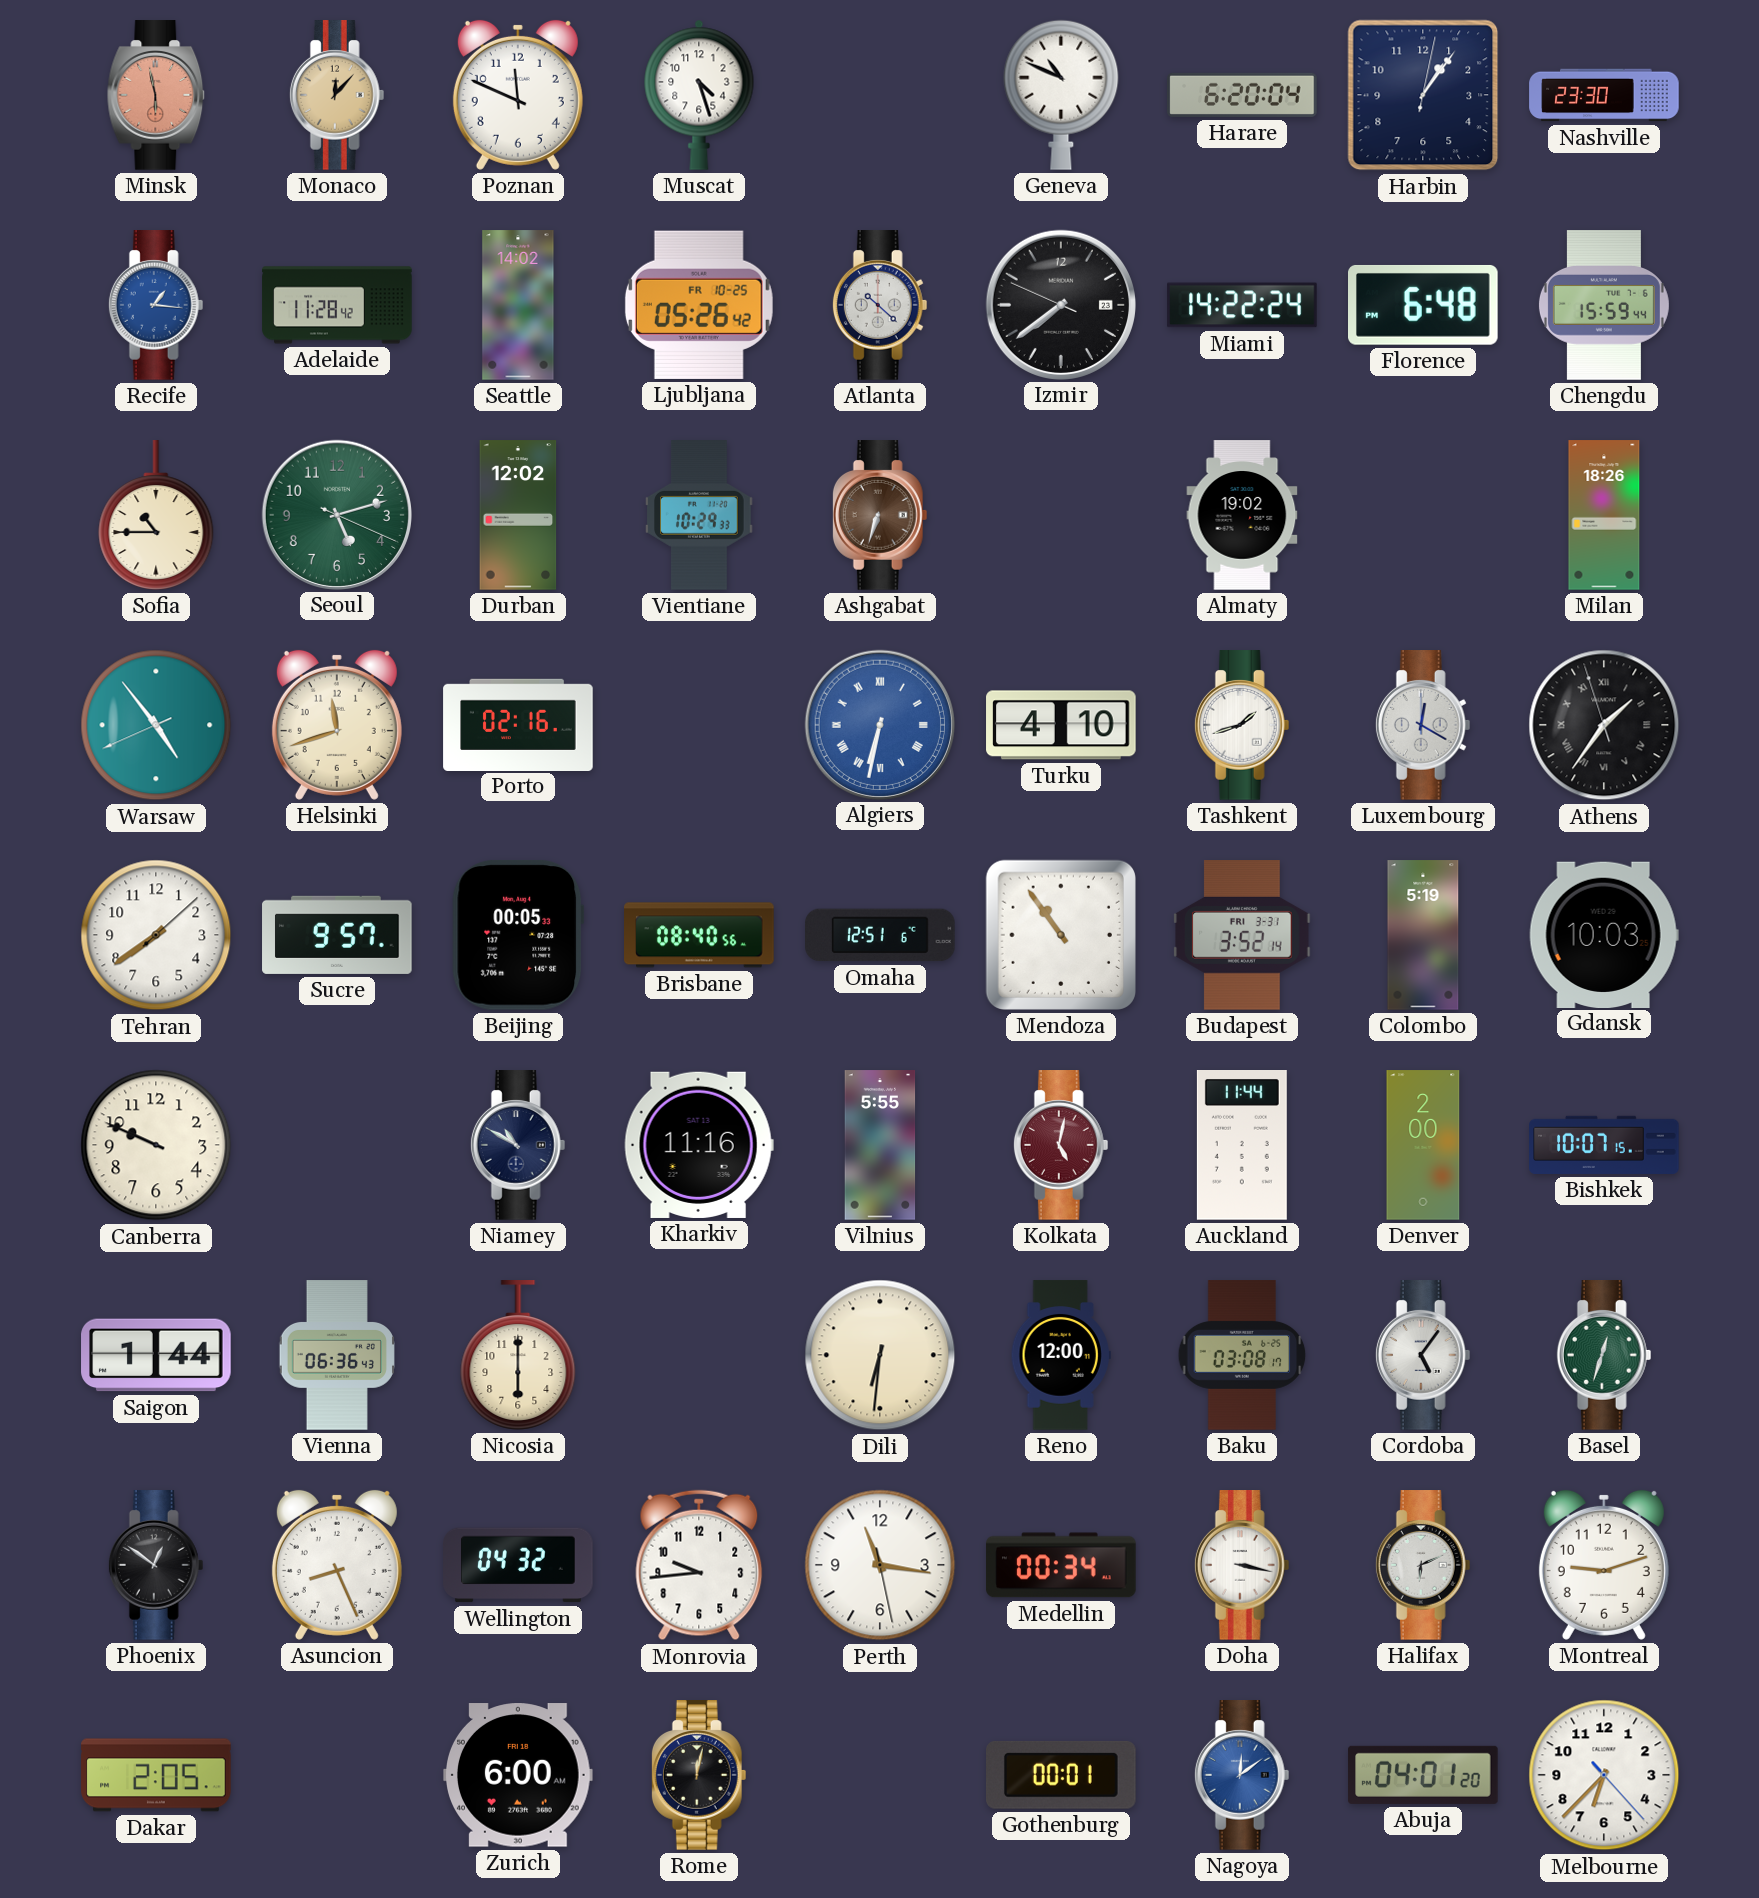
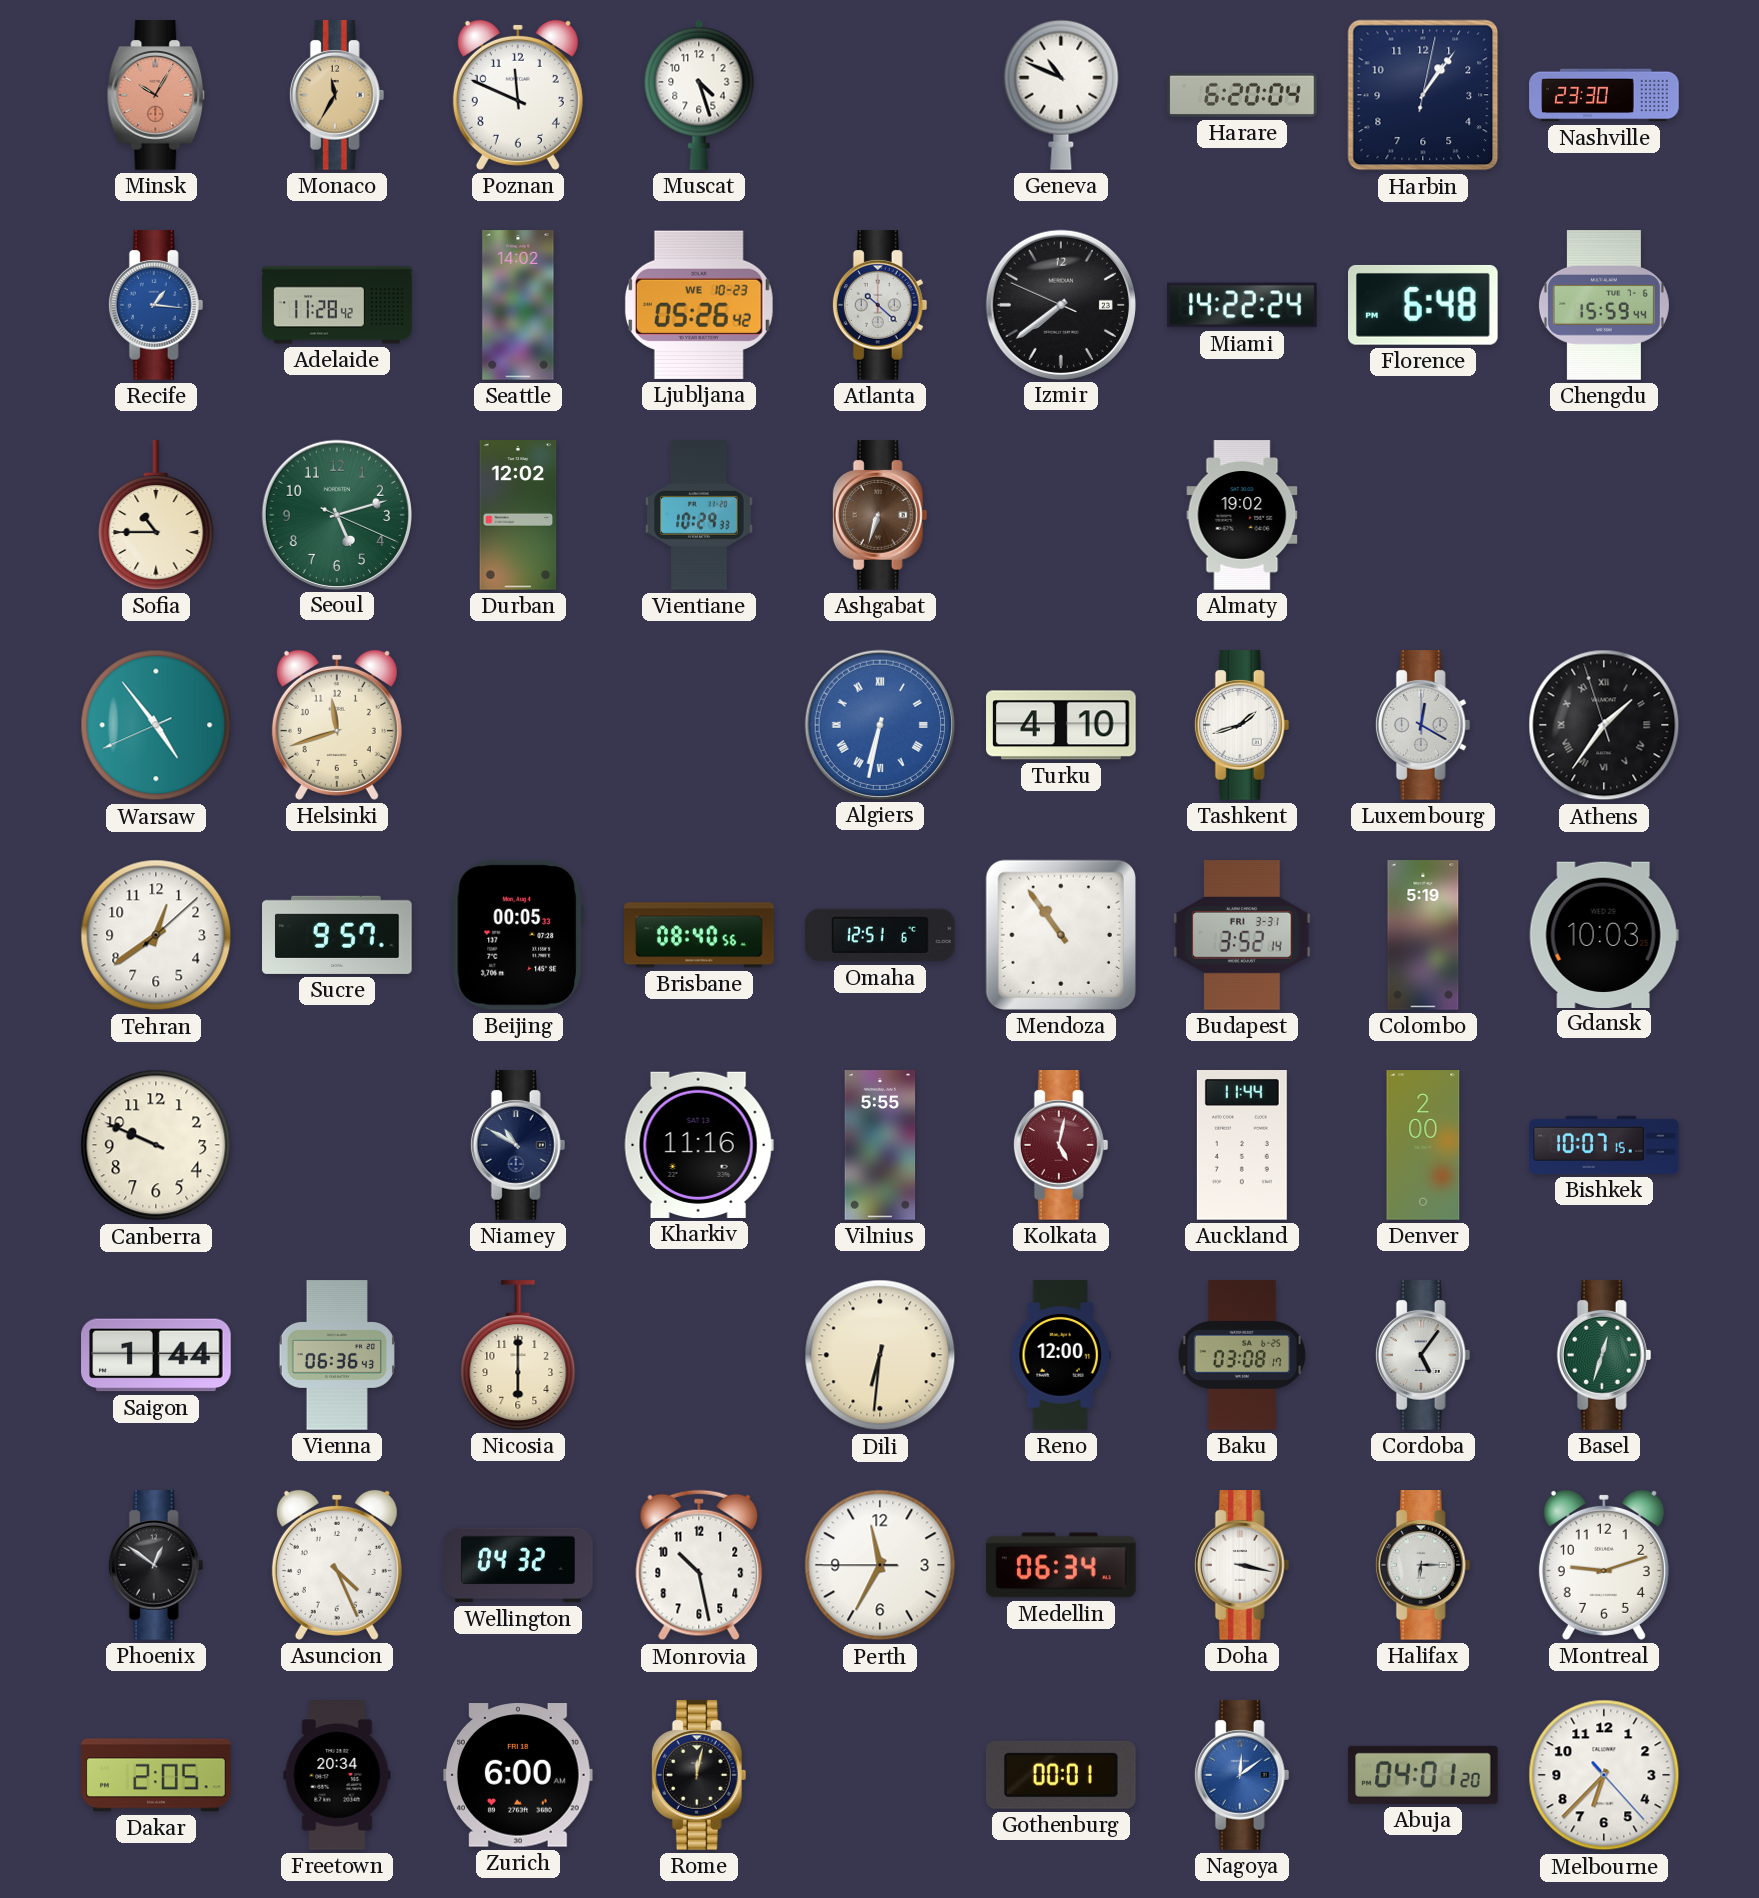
Minsk: 5:58 -> 10:05 (156, 95)
Monaco: 12:07 -> 11:35 (337, 95)
Ljubljana date: FR 10-25 -> WE 10-23 (699, 305)
Milan: 18:26 -> none (1604, 515)
Porto: 02:16 -> none (518, 724)
Tehran: 7:39 -> 12:39 (156, 935)
Asuncion: 8:26 -> 4:26 (337, 1565)
Monrovia: 9:44 -> 10:28 (699, 1565)
Perth: 11:16 -> 11:34 (880, 1565)
Medellin: 00:34 -> 06:34 (1061, 1565)
Halifax: 6:11 -> 6:15 (1423, 1565)
Freetown: none -> 20:34 (337, 1775)
